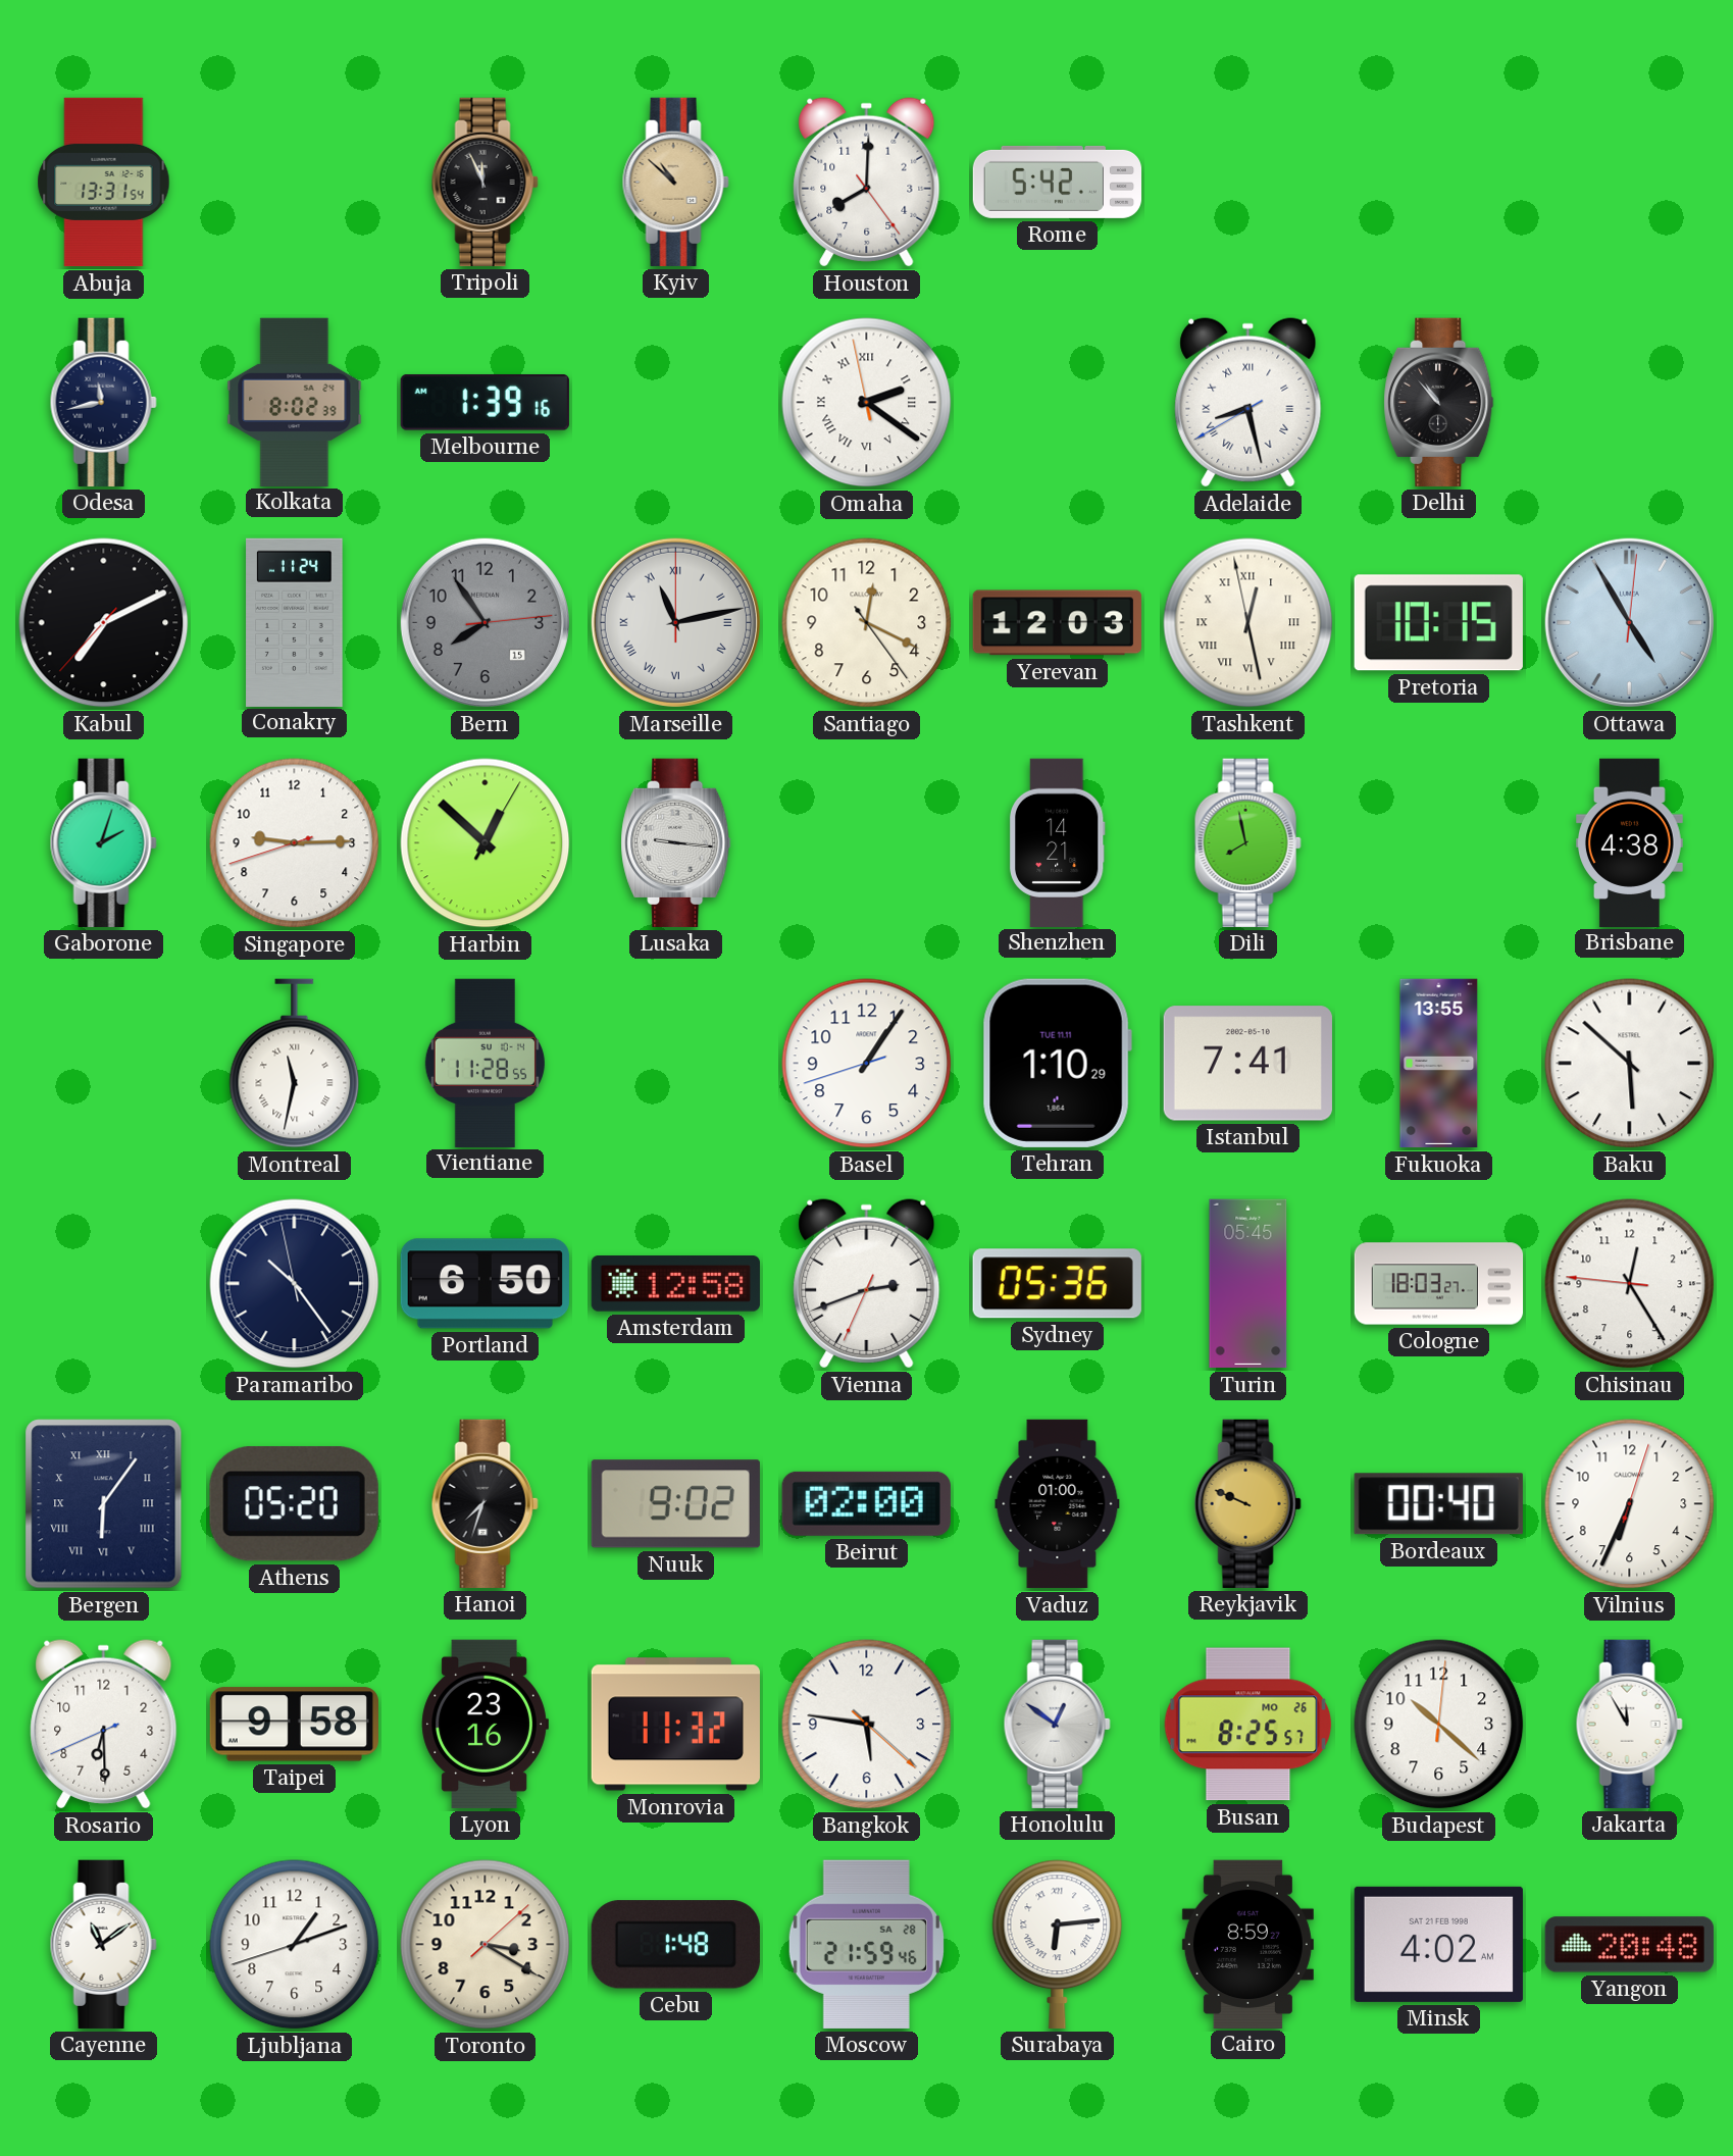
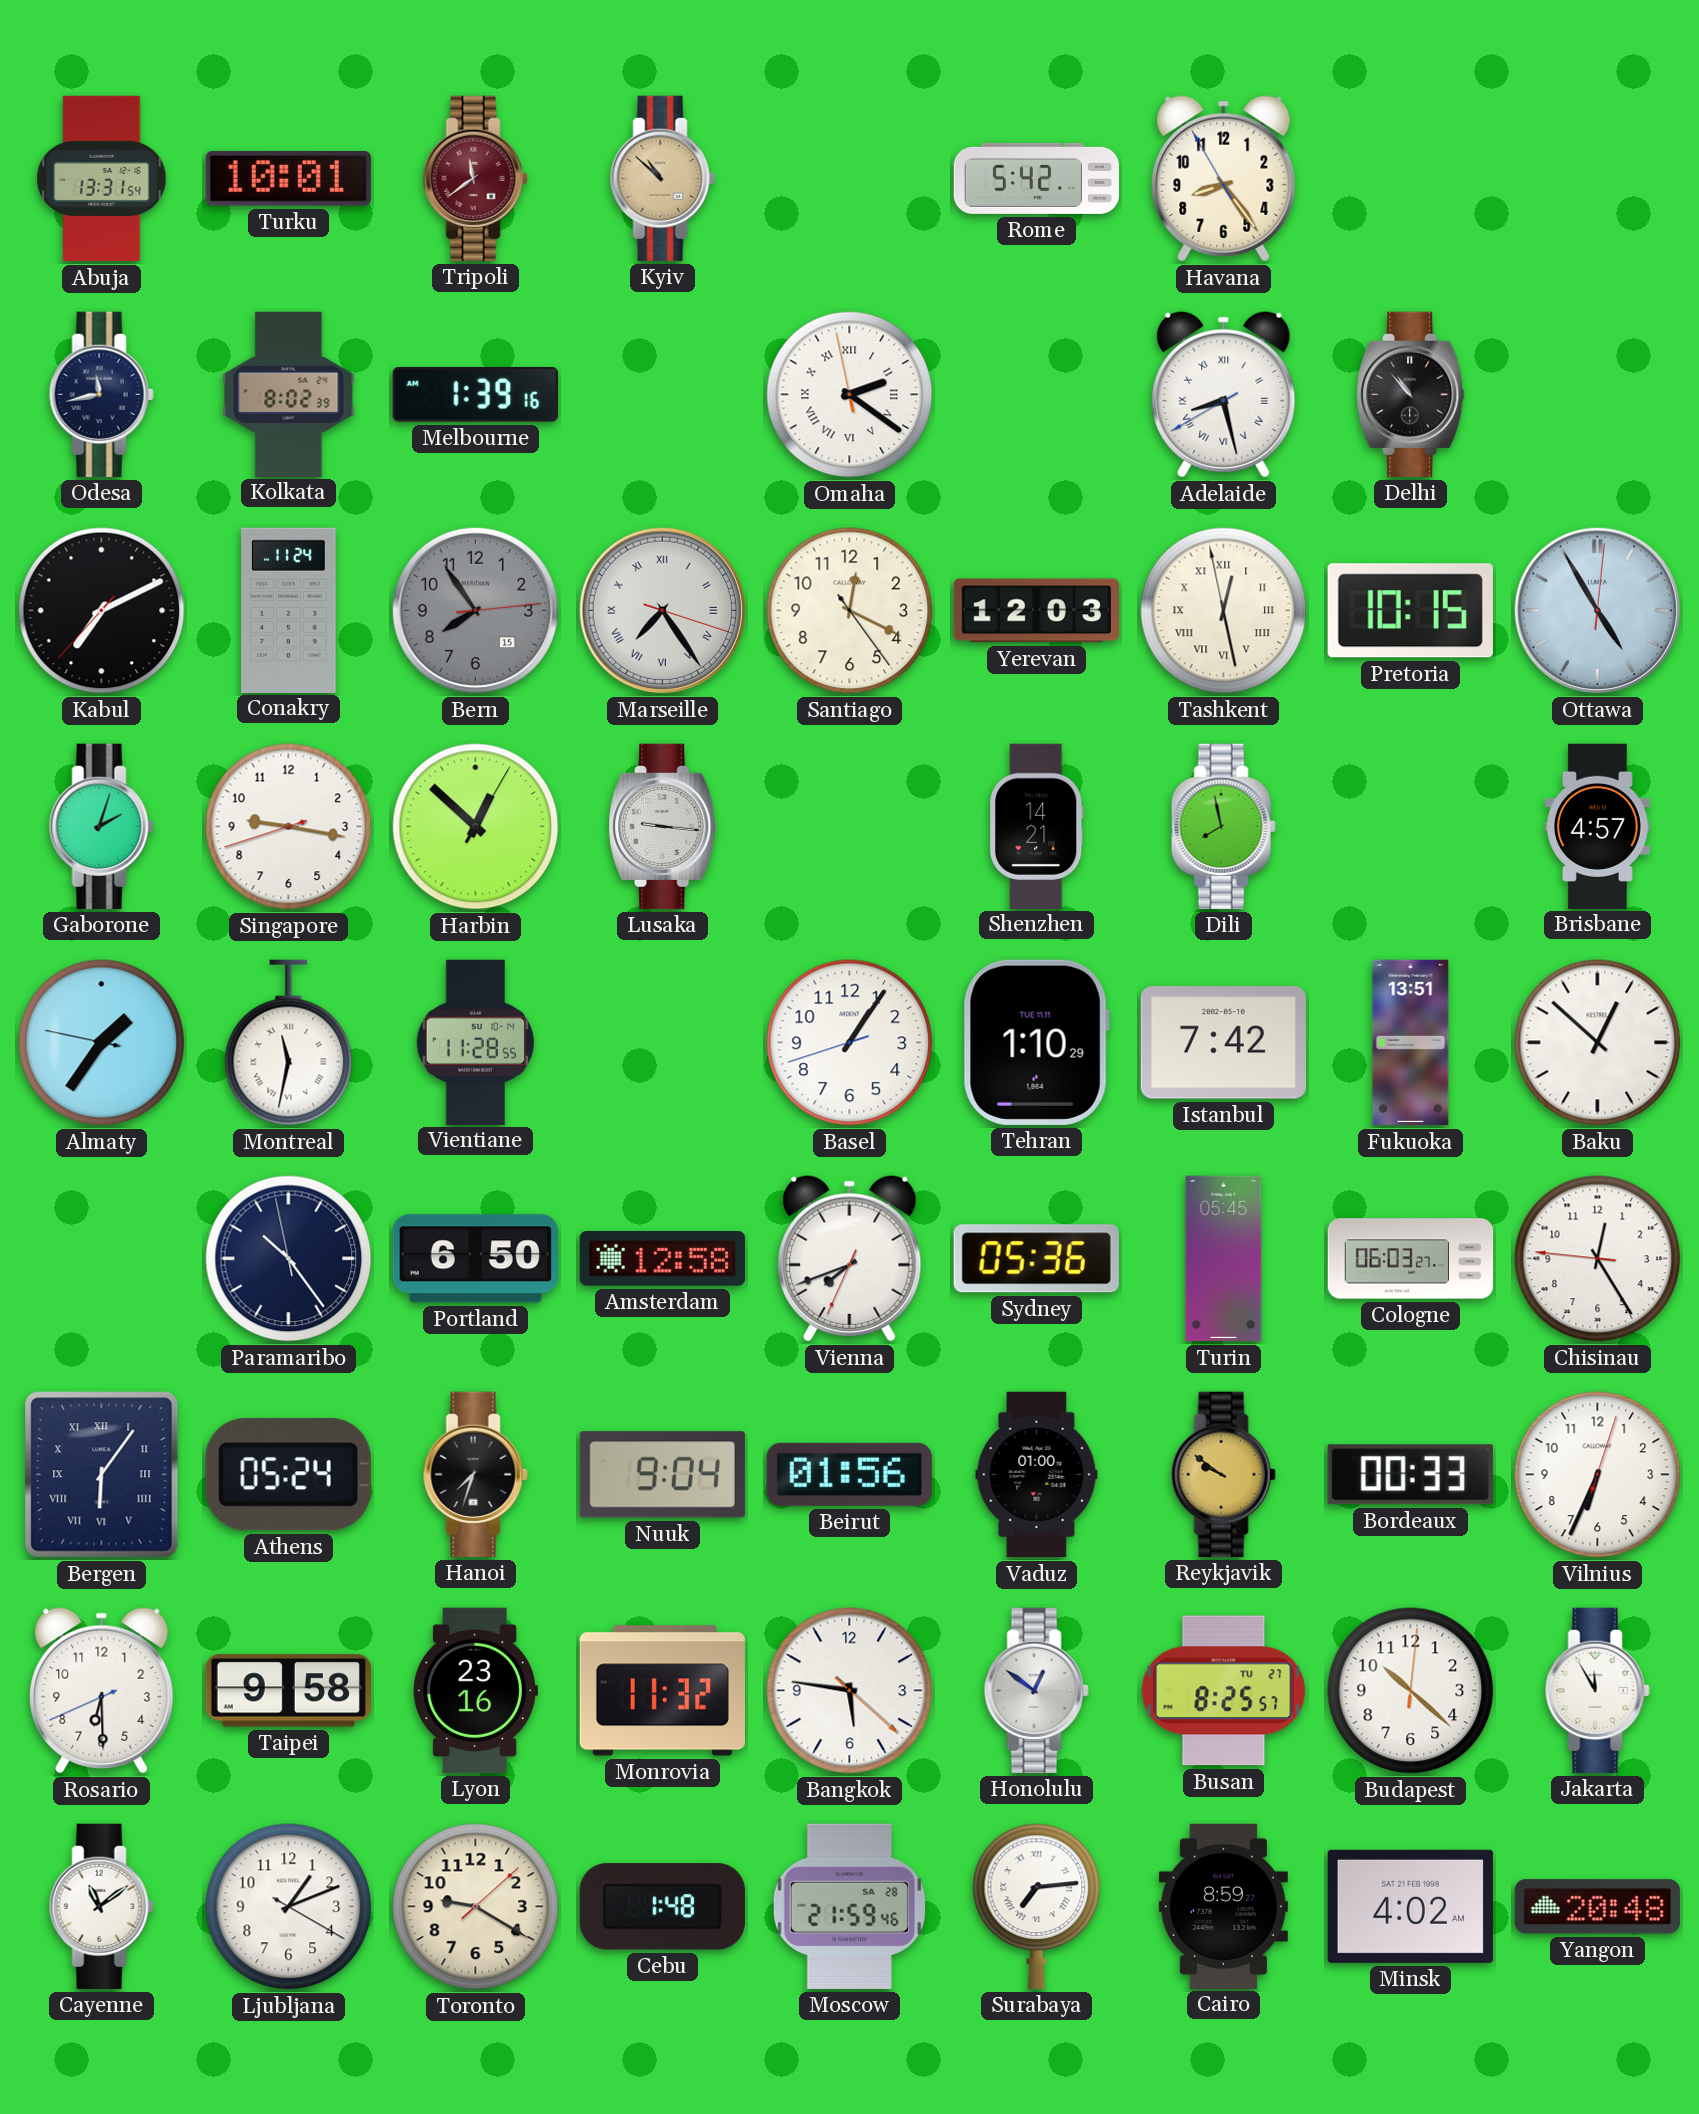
Turku: none -> 10:01 (288, 179)
Tripoli: 11:56 -> 11:39 (475, 178)
Tripoli dial: black -> burgundy (475, 178)
Houston: 8:00 -> none (867, 183)
Havana: none -> 8:23 (1224, 179)
Marseille: 11:13 -> 7:24 (662, 610)
Singapore: 9:14 -> 9:16 (289, 827)
Brisbane: 4:38 -> 4:57 (1598, 826)
Almaty: none -> 1:35 (102, 1043)
Istanbul: 7:41 -> 7:42 (1223, 1043)
Fukuoka: 13:55 -> 13:51 (1411, 1043)
Baku: 5:52 -> 12:52 (1598, 1043)
Vienna: 2:41 -> 7:41 (850, 1259)
Cologne: 18:03 -> 06:03 (1411, 1259)
Athens: 05:20 -> 05:24 (288, 1475)
Nuuk: 9:02 -> 9:04 (662, 1475)
Beirut: 02:00 -> 01:56 (849, 1474)
Reykjavik: 9:49 -> 9:51 (1223, 1474)
Bordeaux: 00:40 -> 00:33 (1410, 1475)
Busan date: MO 26 -> TU 27 (1224, 1691)
Ljubljana: 1:11:42 -> 1:11:20 (289, 1907)
Toronto: 3:20 -> 9:20 (476, 1907)
Surabaya: 6:14 -> 7:14 (1037, 1906)
